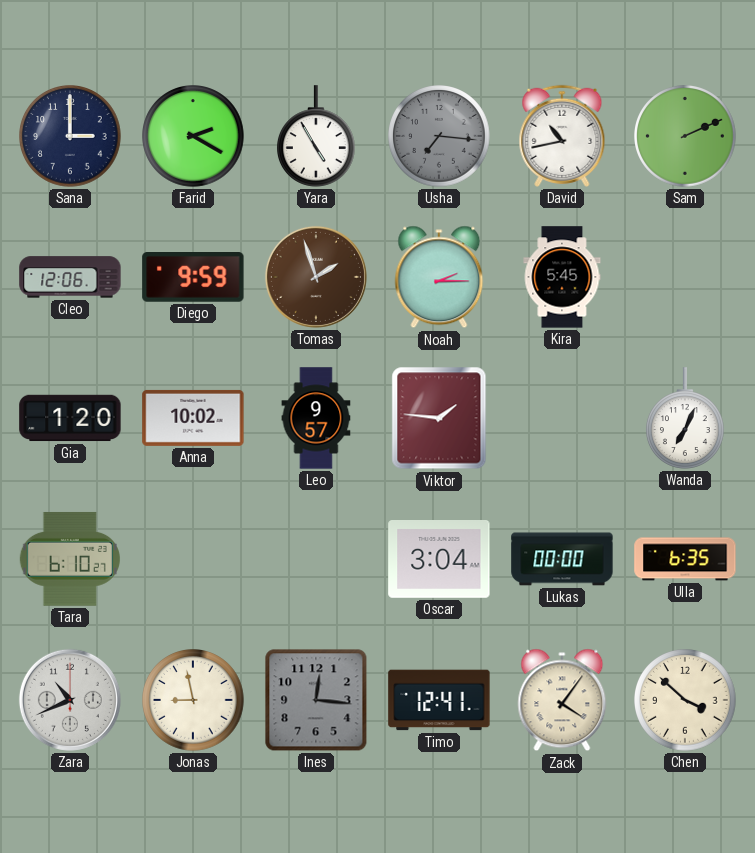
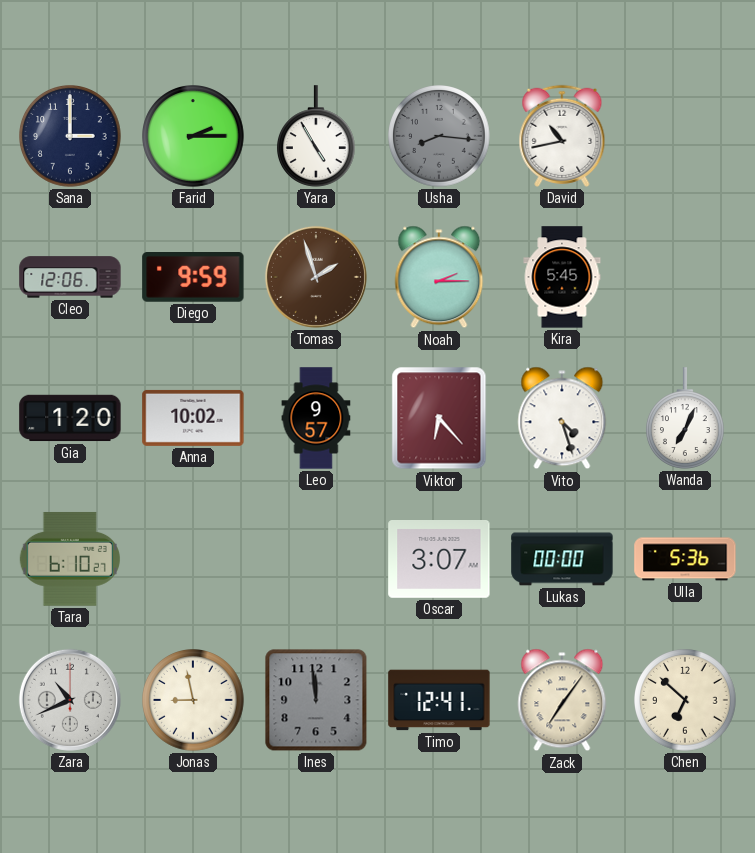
Farid: 2:20 -> 2:15 (194, 137)
Usha: 7:16 -> 8:16 (440, 137)
Sam: 2:11 -> none (686, 137)
Viktor: 1:46 -> 6:23 (439, 418)
Vito: none -> 4:27 (562, 418)
Oscar: 3:04 -> 3:07 (439, 560)
Ulla: 6:35 -> 5:36 (685, 559)
Ines: 12:16 -> 11:59 (316, 700)
Zack: 4:06 -> 7:06 (562, 700)
Chen: 3:52 -> 6:52 (686, 701)
